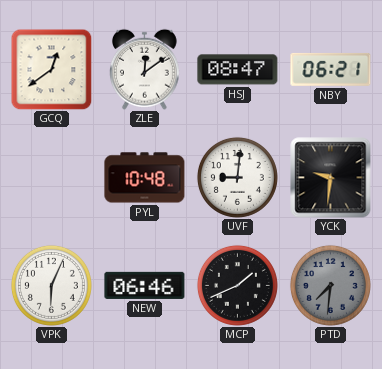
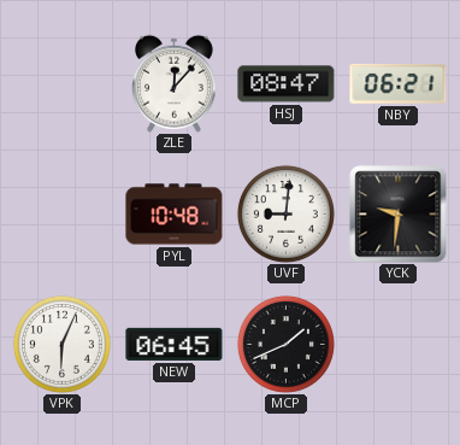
GCQ: 12:39 -> none (51, 69)
ZLE: 12:09 -> 12:07 (175, 83)
NEW: 06:46 -> 06:45 (175, 344)
PTD: 7:31 -> none (330, 285)
